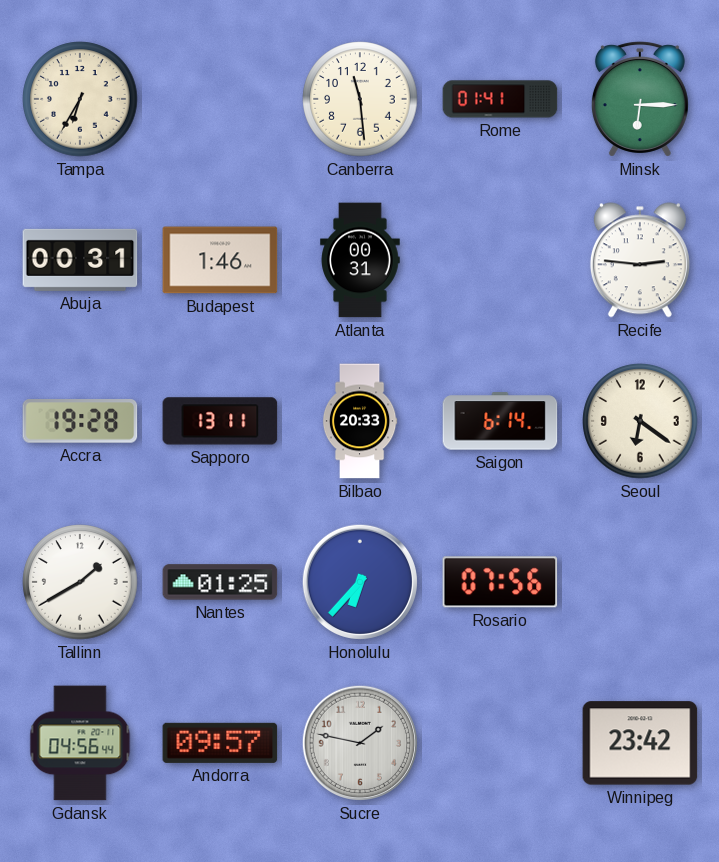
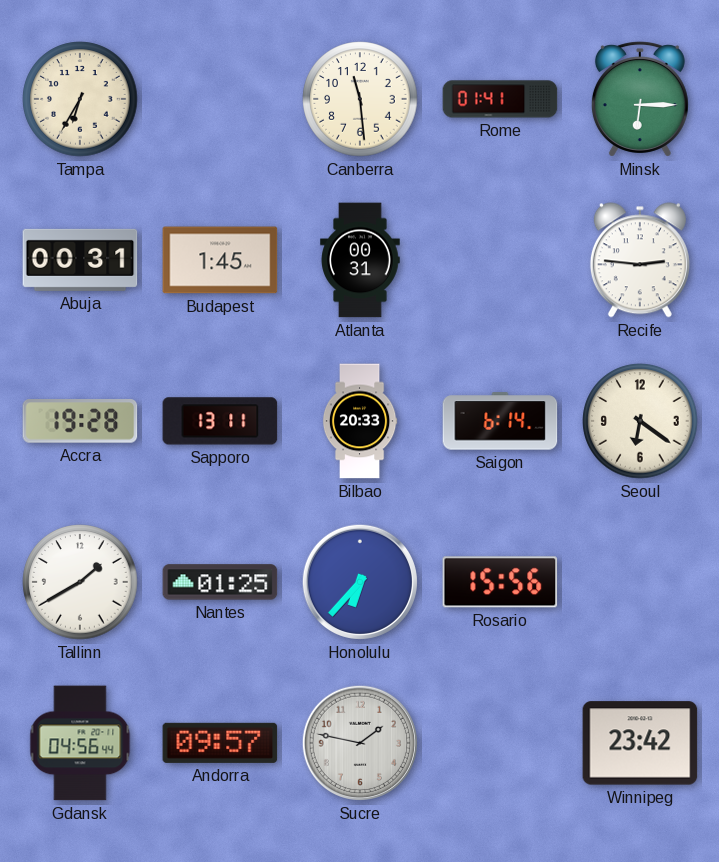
Budapest: 1:46 -> 1:45 (220, 260)
Rosario: 07:56 -> 15:56 (500, 582)
